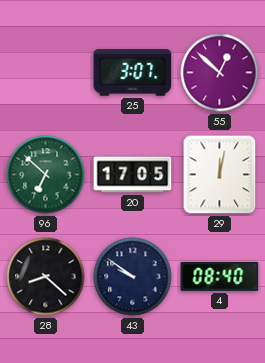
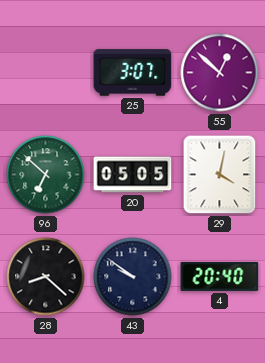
20: 17:05 -> 05:05 (133, 175)
29: 12:02 -> 4:02 (220, 175)
4: 08:40 -> 20:40 (220, 276)
